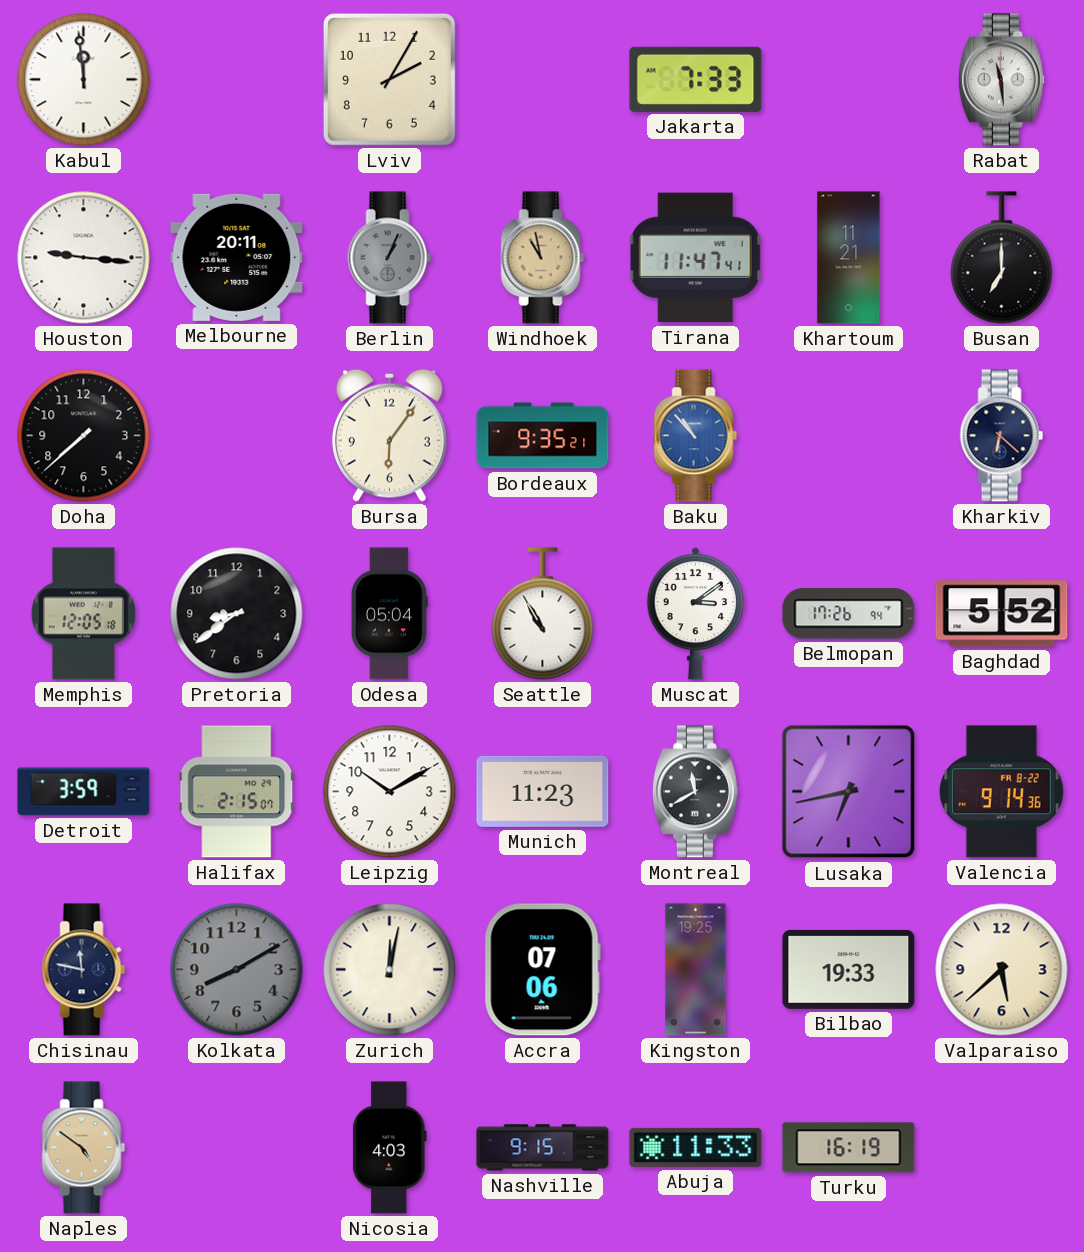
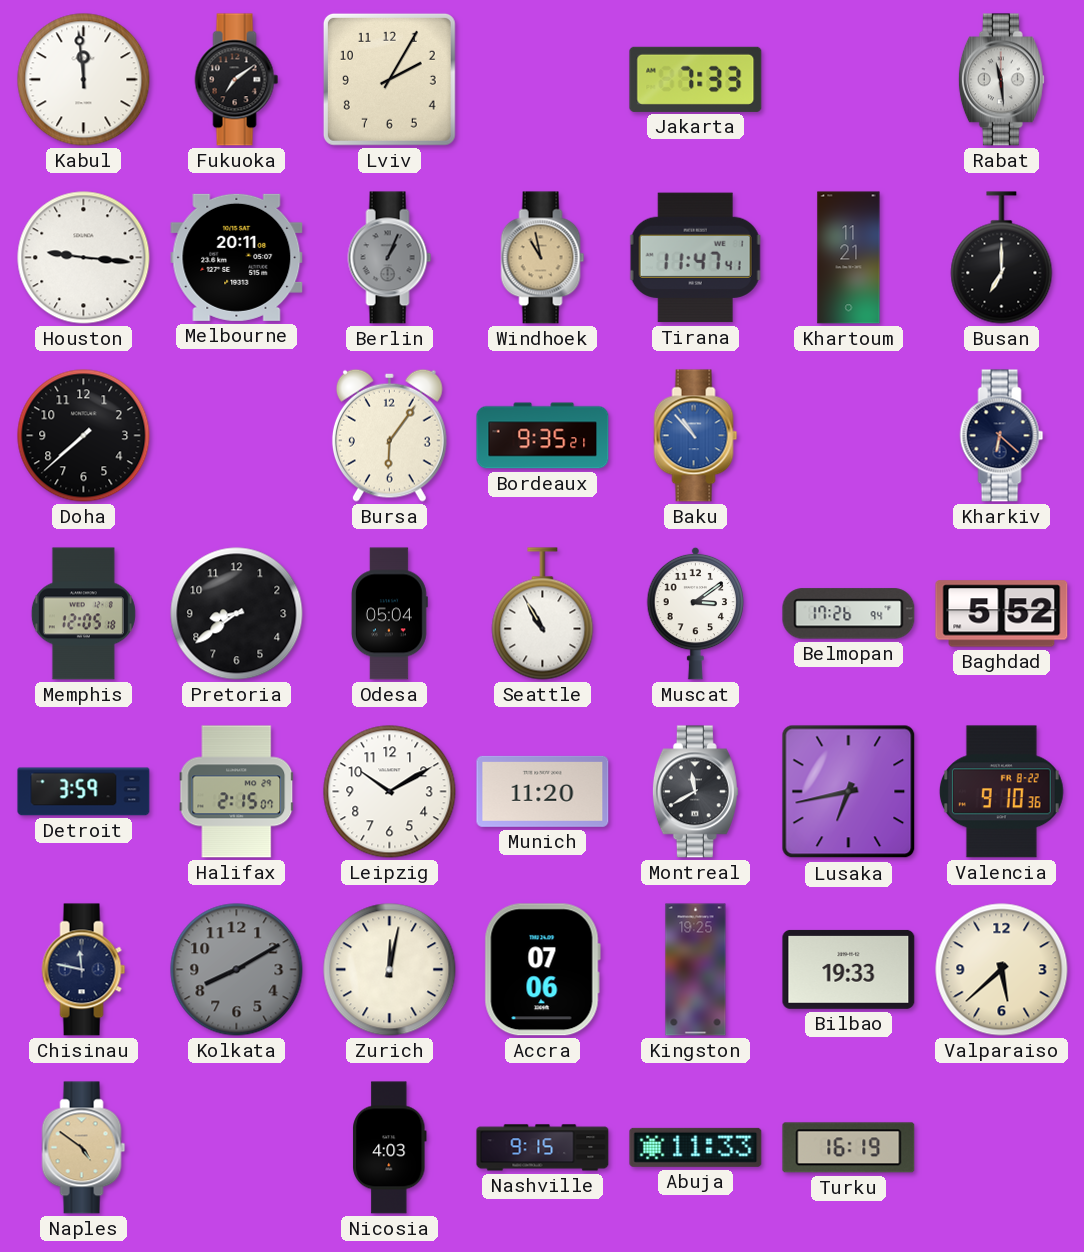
Fukuoka: none -> 7:09 (237, 80)
Munich: 11:23 -> 11:20 (543, 791)
Valencia: 9:14 -> 9:10 (1001, 792)
